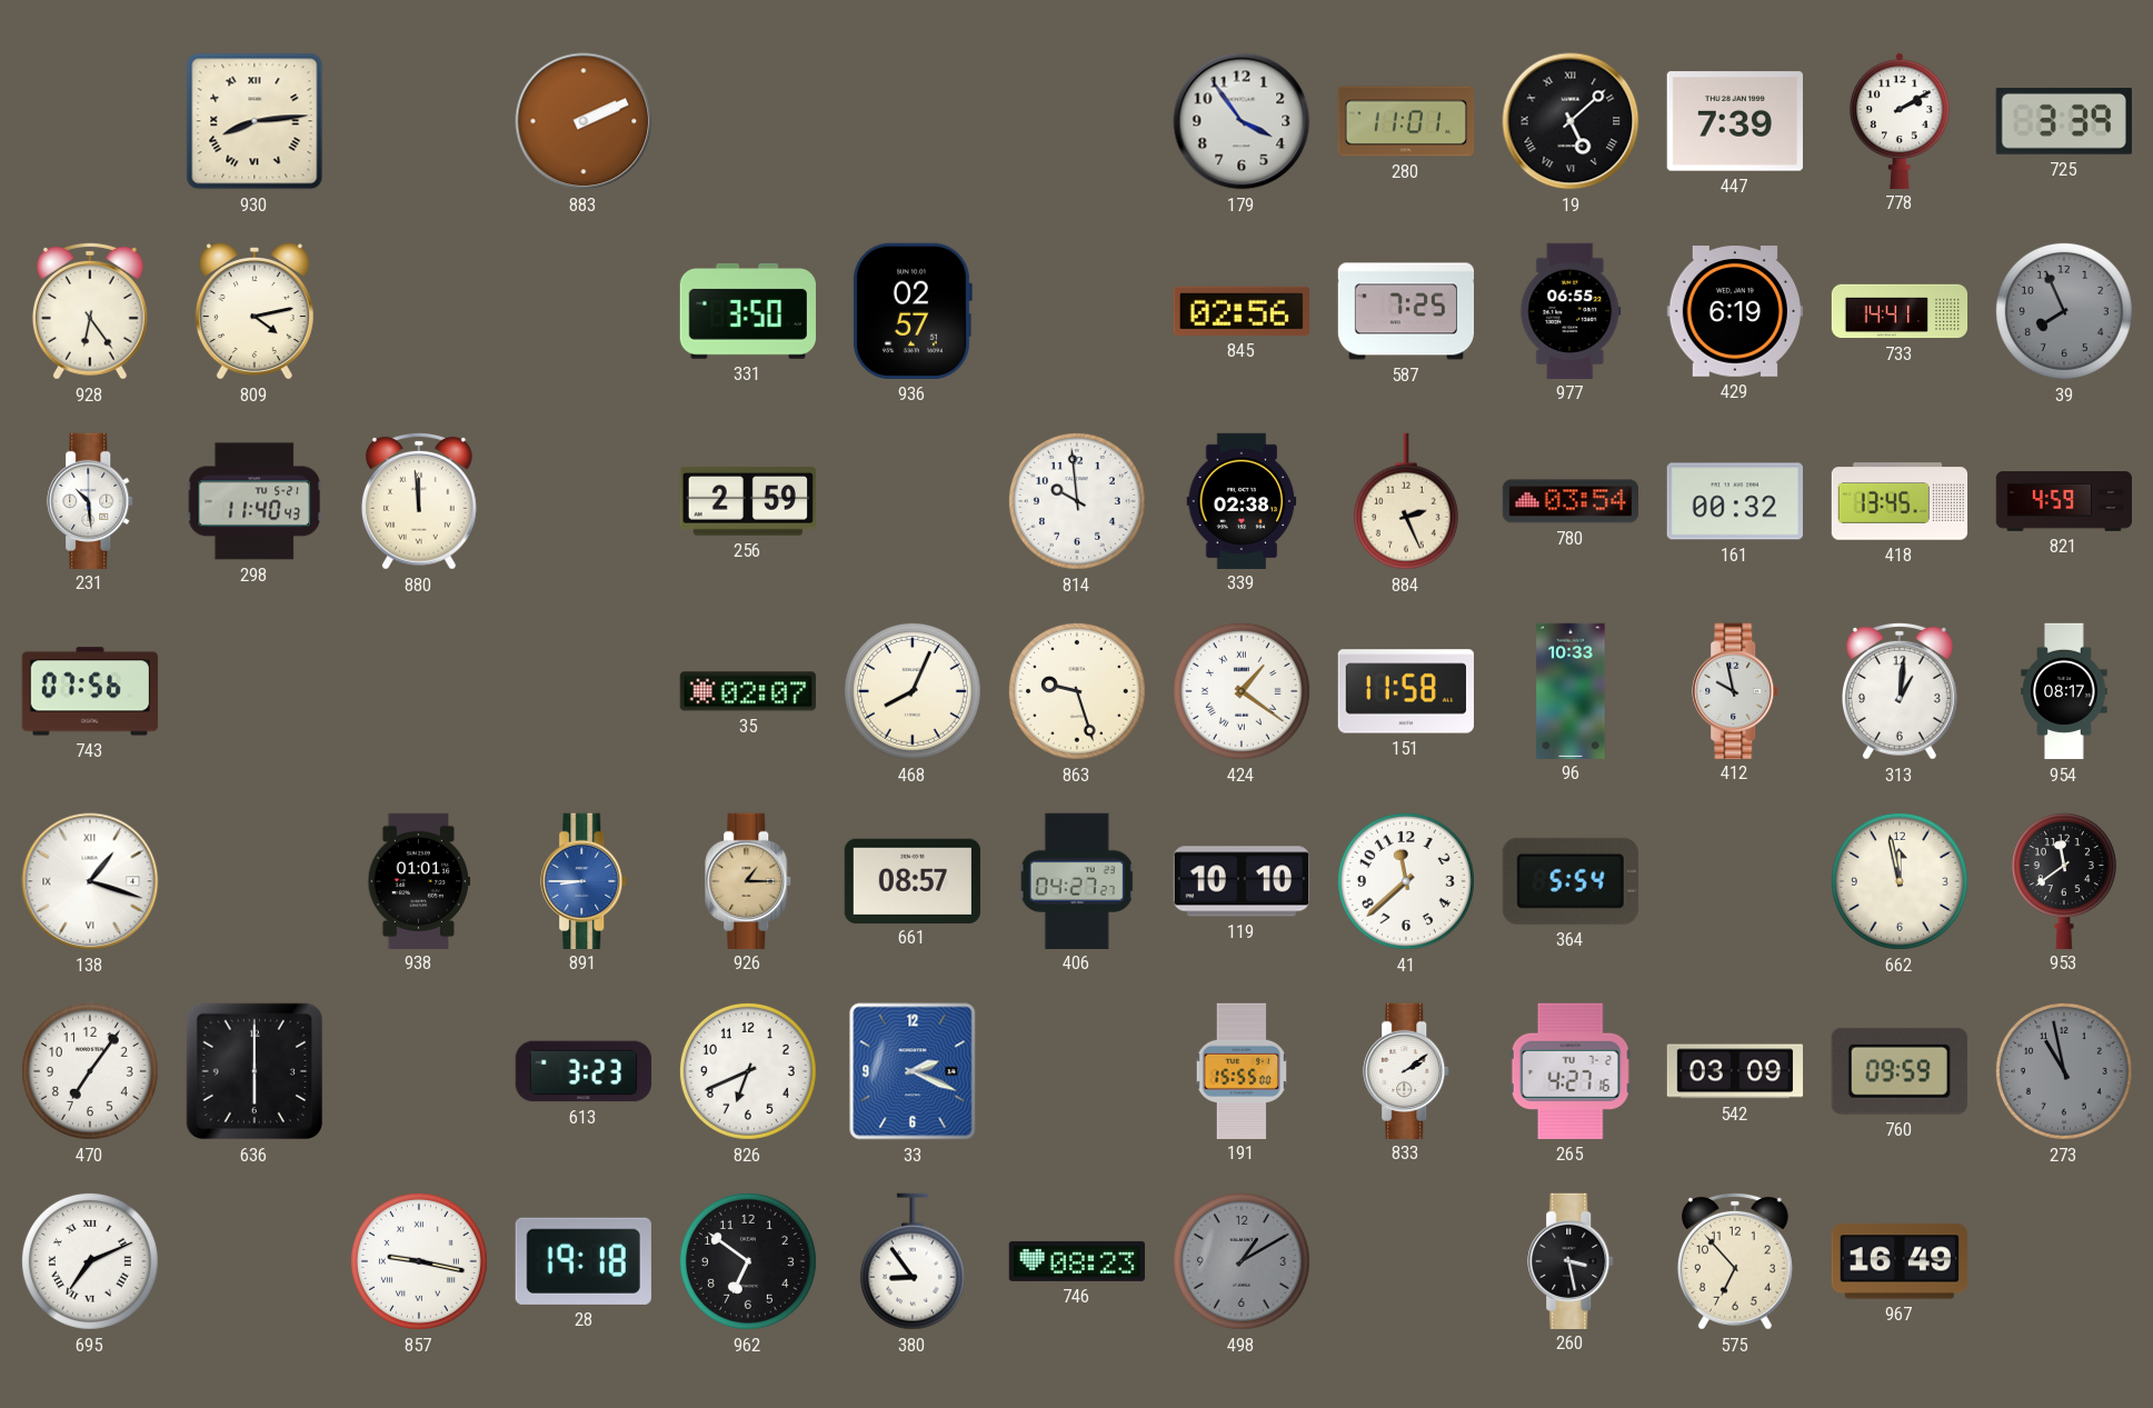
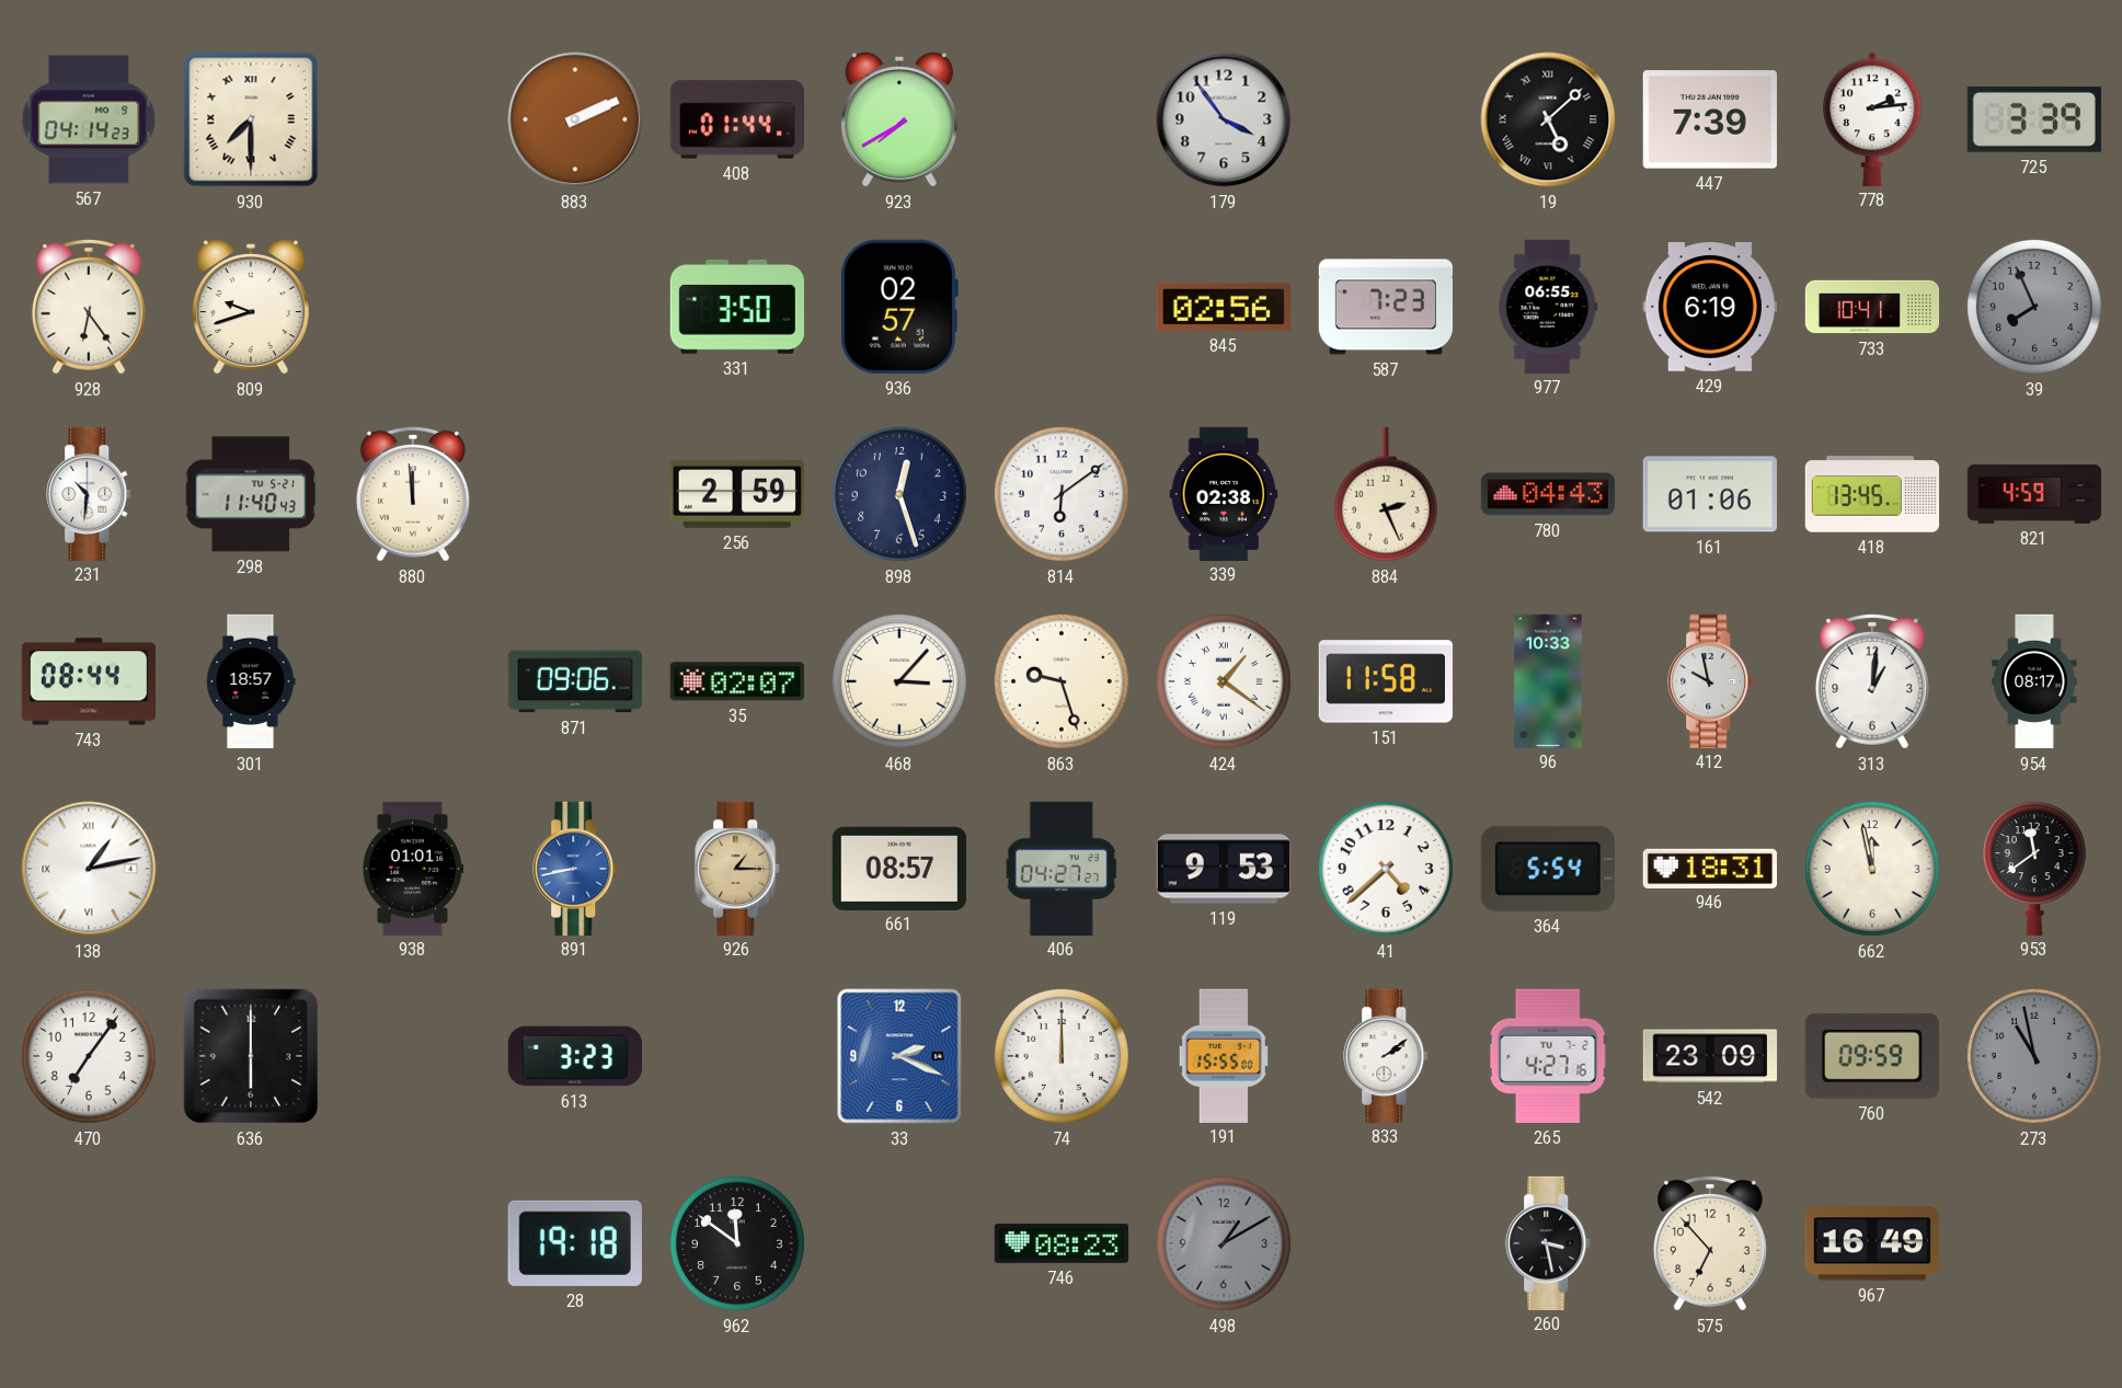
567: none -> 04:14 (89, 119)
930: 8:14 -> 7:30 (251, 119)
408: none -> 01:44 (736, 119)
923: none -> 7:40 (899, 119)
280: 11:01 -> none (1406, 121)
778: 2:10 -> 2:14 (1873, 118)
809: 4:13 -> 9:42 (251, 307)
587: 7:25 -> 7:23 (1386, 307)
733: 14:41 -> 10:41 (1872, 307)
231: 10:29 -> 10:31 (90, 493)
898: none -> 12:27 (899, 494)
814: 9:59 -> 6:09 (1062, 494)
780: 03:54 -> 04:43 (1547, 494)
161: 00:32 -> 01:06 (1710, 494)
743: 07:56 -> 08:44 (89, 681)
301: none -> 18:57 (251, 681)
871: none -> 09:06 (574, 681)
468: 8:04 -> 3:07 (899, 681)
138: 1:18 -> 1:13 (89, 869)
891: 8:45 -> 8:43 (576, 868)
119: 10:10 -> 9:53 (1223, 869)
41: 11:38 -> 4:38 (1386, 869)
946: none -> 18:31 (1709, 868)
826: 6:41 -> none (748, 1071)
74: none -> 12:00 (1062, 1056)
542: 03:09 -> 23:09 (1710, 1056)
695: 7:11 -> none (90, 1261)
857: 9:17 -> none (419, 1261)
962: 6:51 -> 11:51 (737, 1243)
380: 8:54 -> none (913, 1261)
